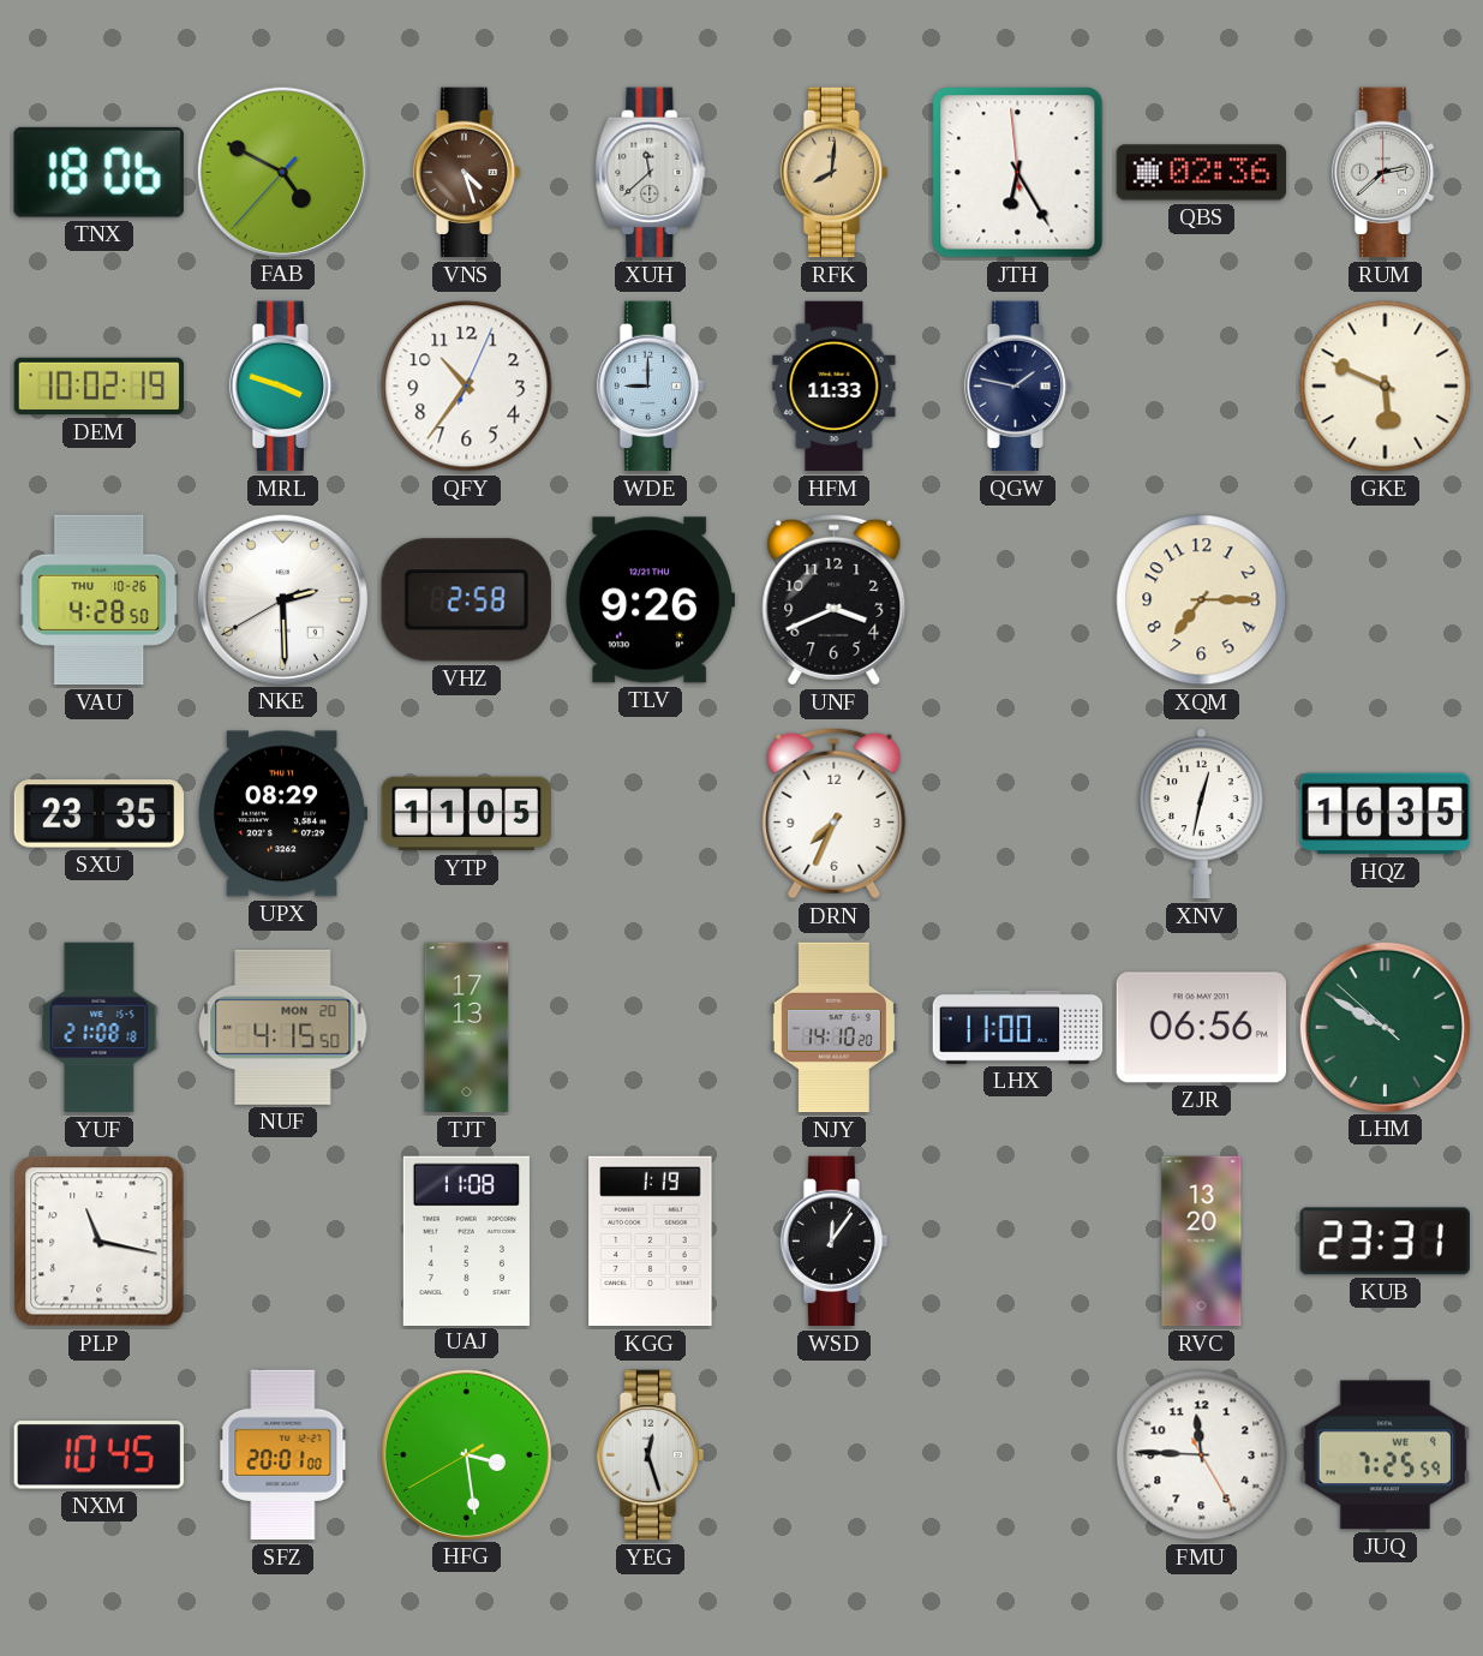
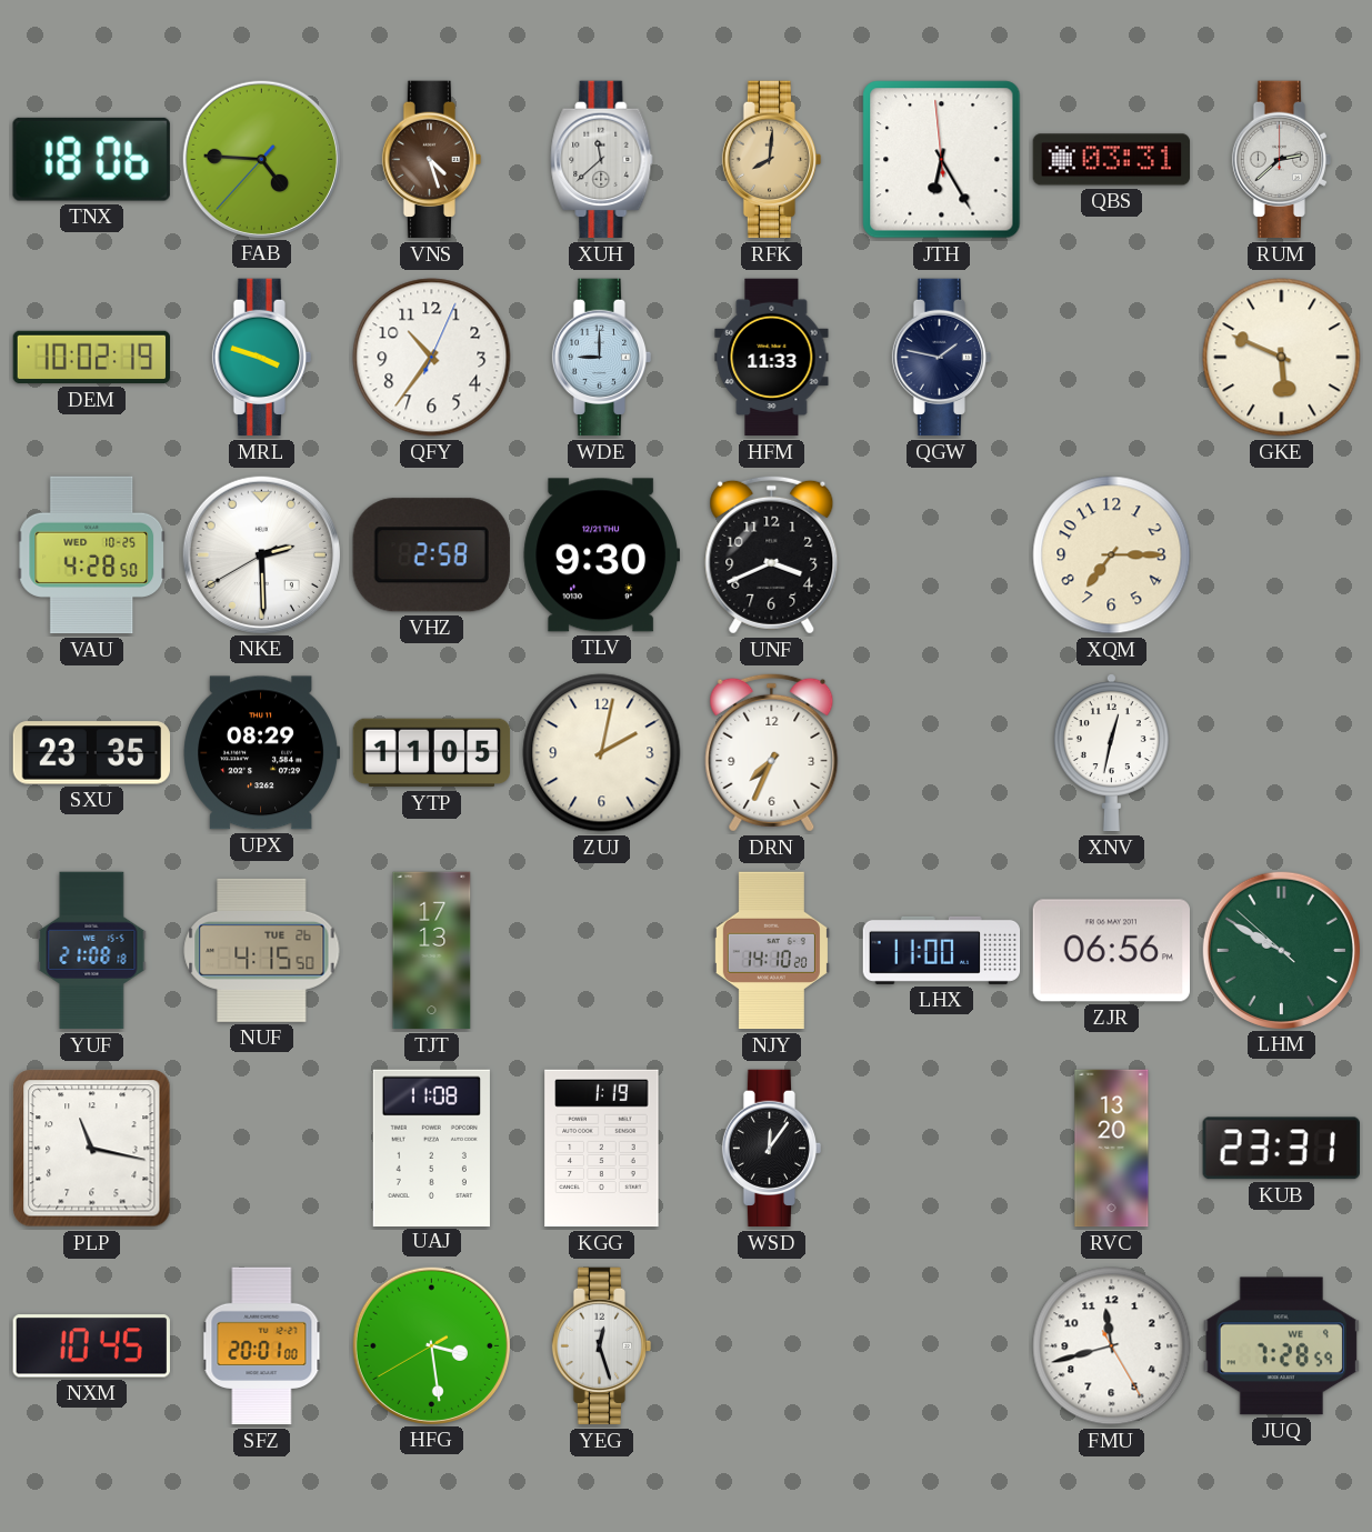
FAB: 4:49 -> 4:45 (261, 159)
QBS: 02:36 -> 03:31 (1112, 160)
VAU date: THU 10-26 -> WED 10-25 (92, 555)
TLV: 9:26 -> 9:30 (601, 555)
ZUJ: none -> 2:02 (602, 753)
HQZ: 16:35 -> none (1386, 814)
NUF date: MON 20 -> TUE 26 (262, 950)
FMU: 11:45 -> 11:42 (1112, 1346)
JUQ: 7:25 -> 7:28 (1281, 1346)
